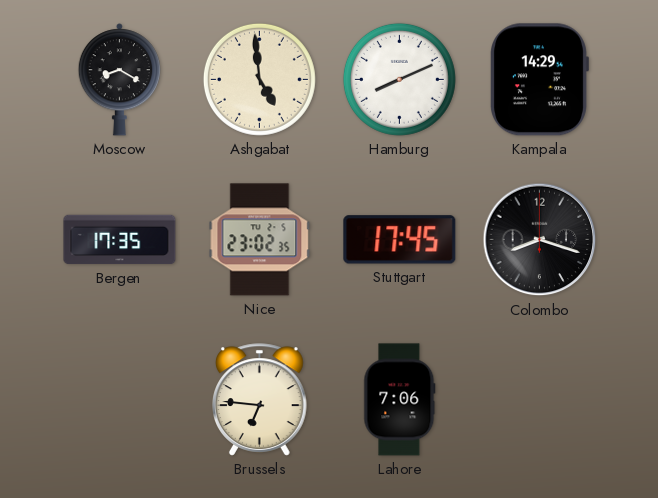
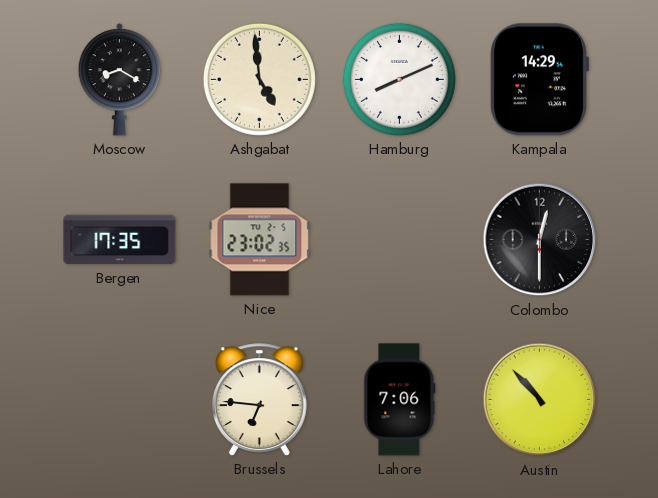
Stuttgart: 17:45 -> none (400, 240)
Colombo: 8:18 -> 12:30 (540, 240)
Austin: none -> 10:53 (540, 400)
